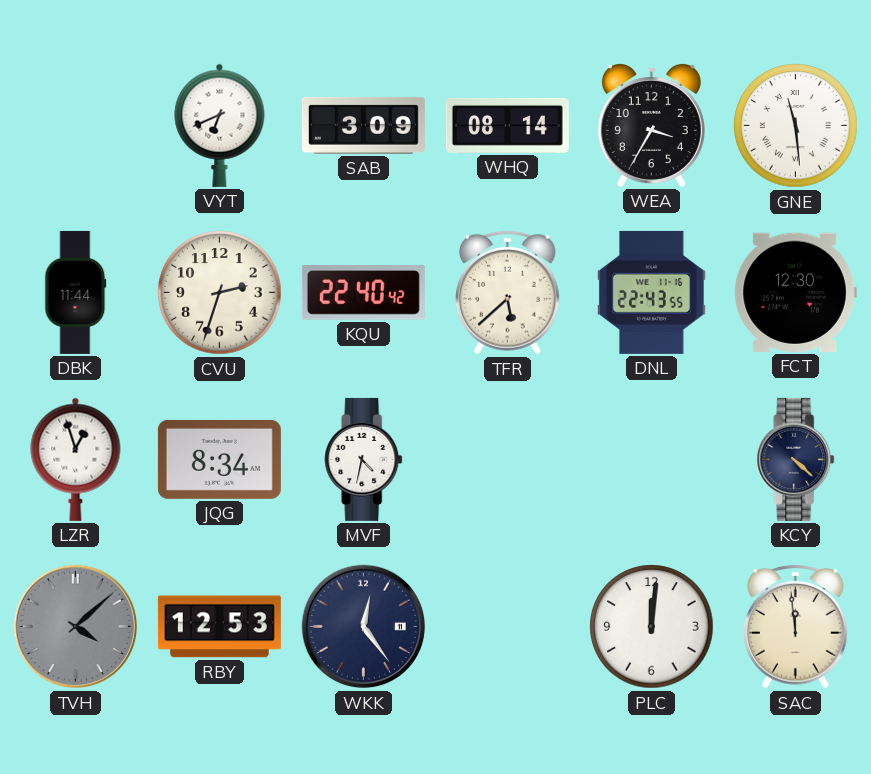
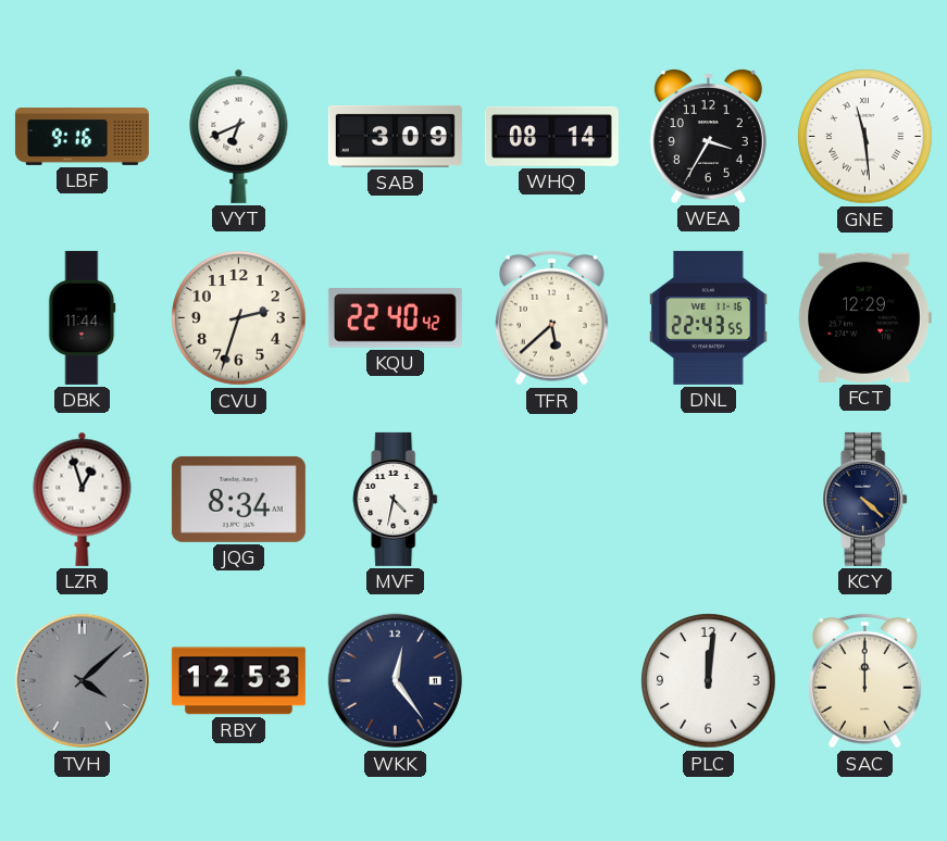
LBF: none -> 9:16 (82, 137)
FCT: 12:30 -> 12:29 (864, 317)
SAC: 11:59 -> 12:00 (865, 680)
